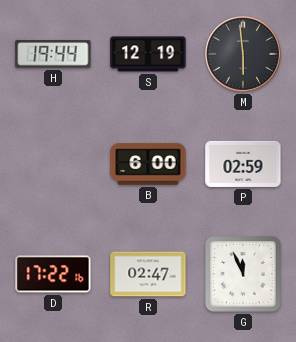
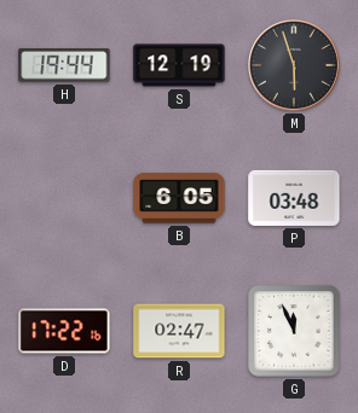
M: 5:59 -> 5:57 (295, 66)
B: 6:00 -> 6:05 (179, 198)
P: 02:59 -> 03:48 (294, 198)
